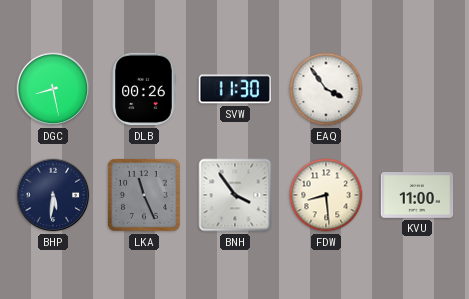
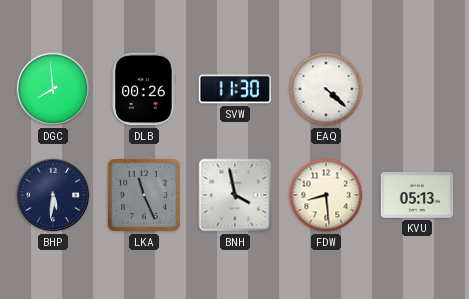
DGC: 8:28 -> 7:59 (53, 89)
EAQ: 3:54 -> 4:22 (326, 89)
BNH: 3:54 -> 3:58 (235, 195)
KVU: 11:00 -> 05:13 (417, 196)
